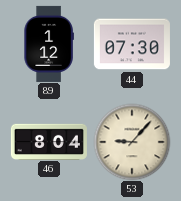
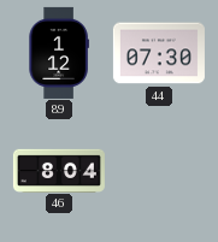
53: 9:07 -> none (132, 142)
